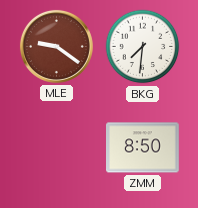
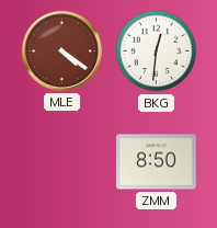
MLE: 9:21 -> 4:21 (61, 50)
BKG: 7:31 -> 12:31 (157, 52)
